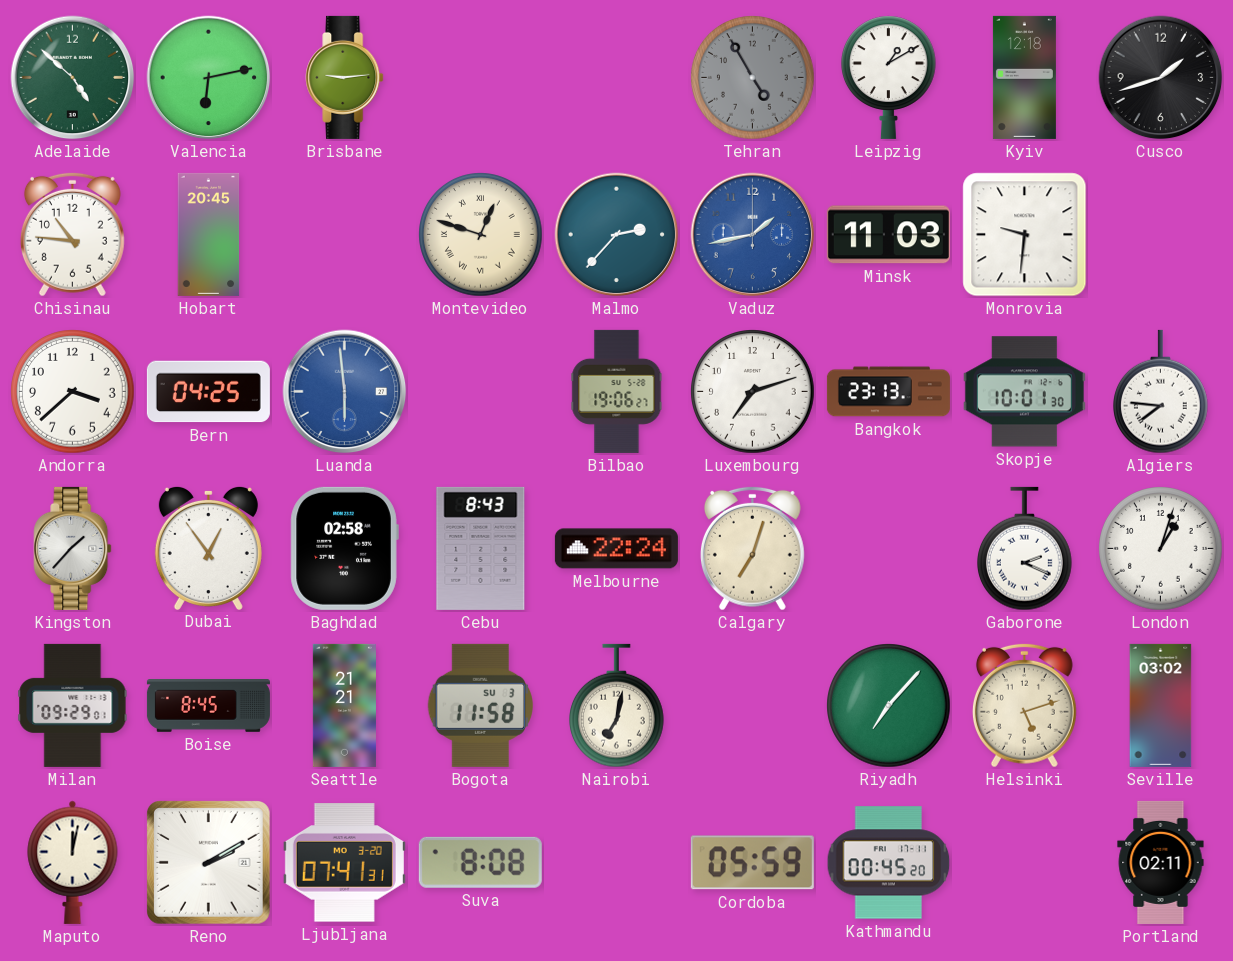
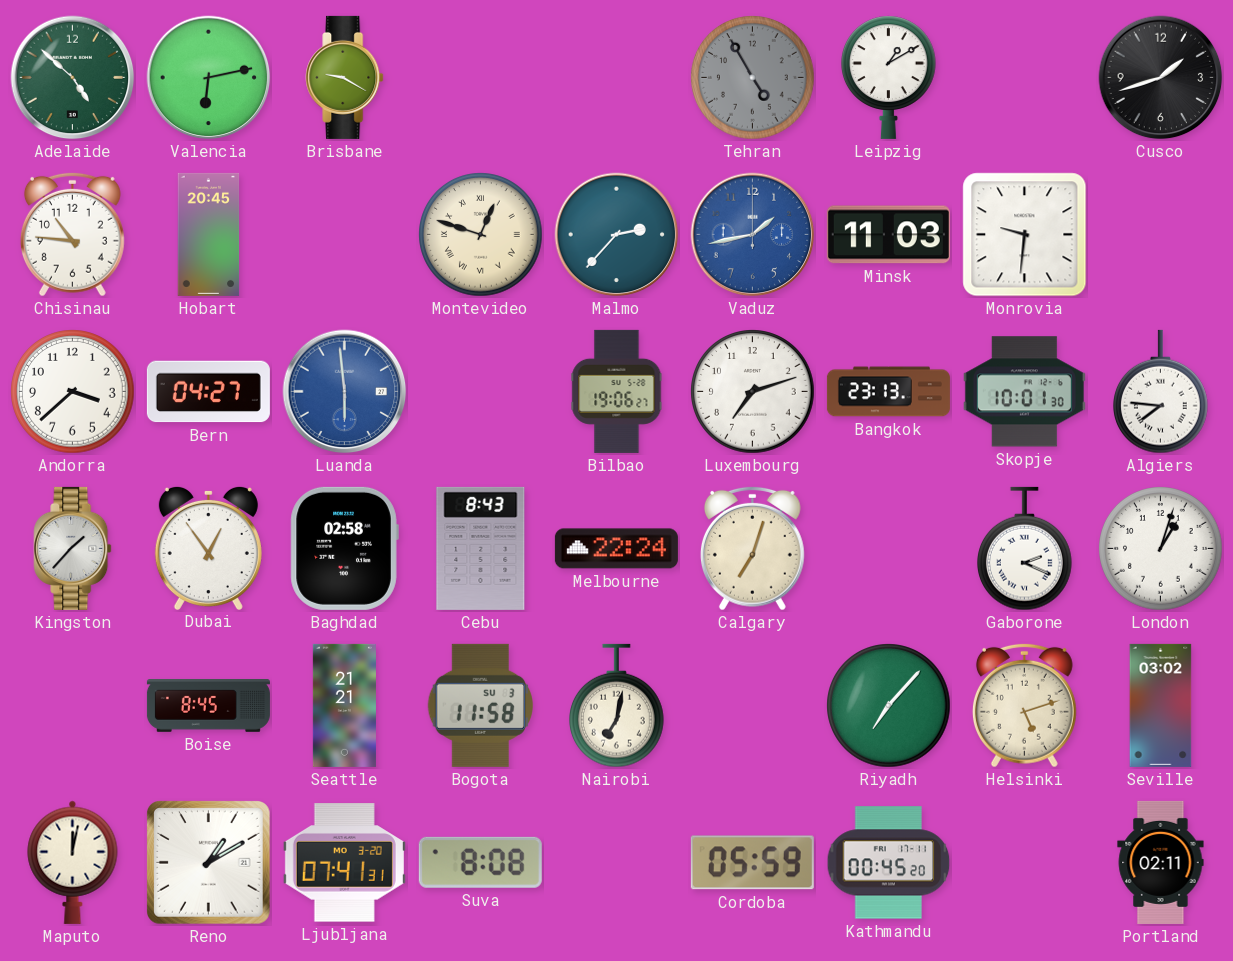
Brisbane: 9:14 -> 9:20 (345, 77)
Kyiv: 12:18 -> none (1024, 77)
Bern: 04:25 -> 04:27 (208, 392)
Milan: 09:29 -> none (73, 705)
Reno: 2:10 -> 1:10 (208, 862)
